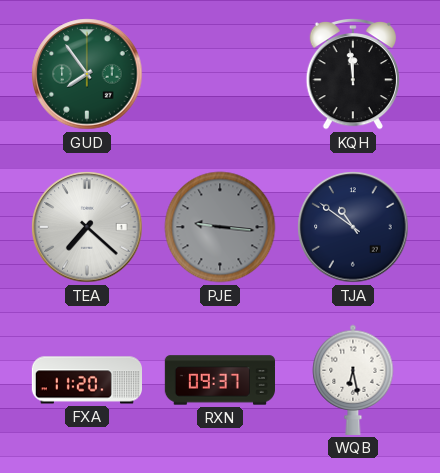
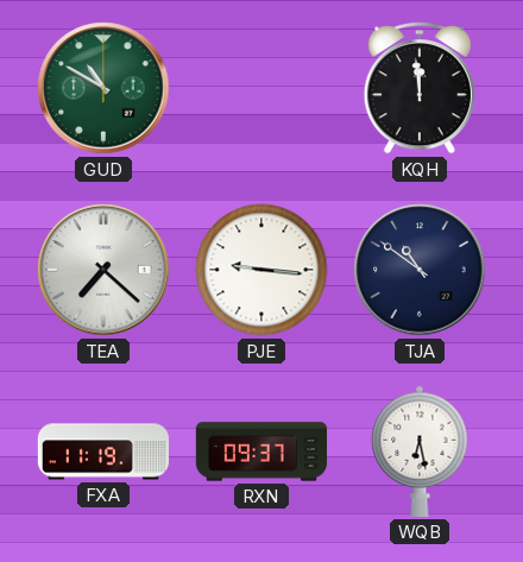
GUD: 7:54 -> 10:50 (103, 88)
PJE dial: grey -> white (261, 270)
FXA: 11:20 -> 11:19 (103, 452)
